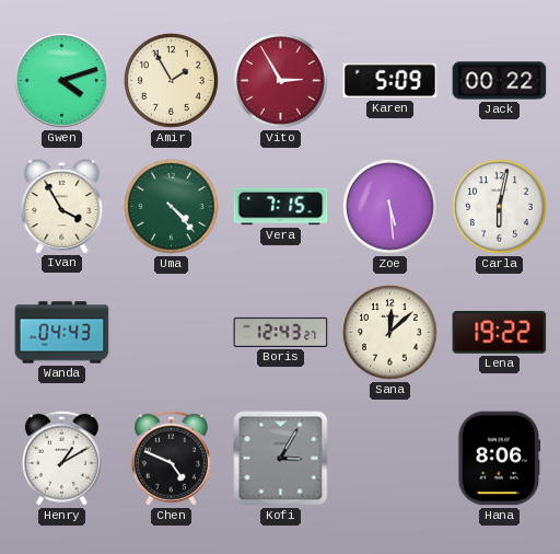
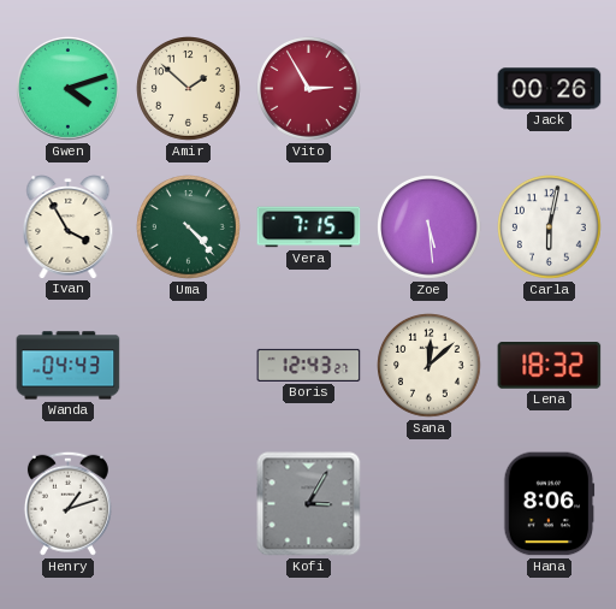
Amir: 1:55 -> 1:52 (189, 89)
Karen: 5:09 -> none (390, 81)
Jack: 00:22 -> 00:26 (550, 89)
Lena: 19:22 -> 18:32 (550, 366)
Henry: 1:10 -> 1:12 (67, 503)
Chen: 4:49 -> none (171, 458)
